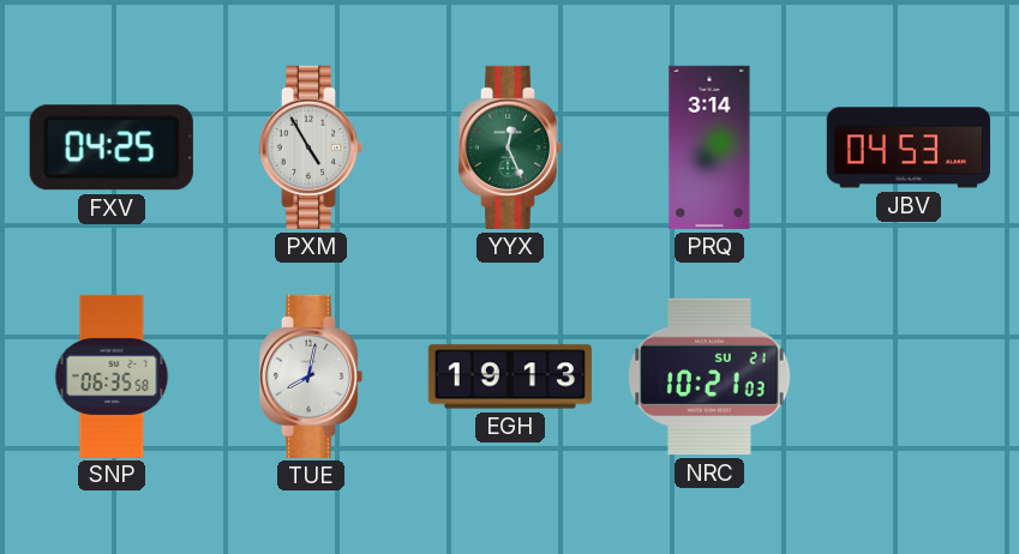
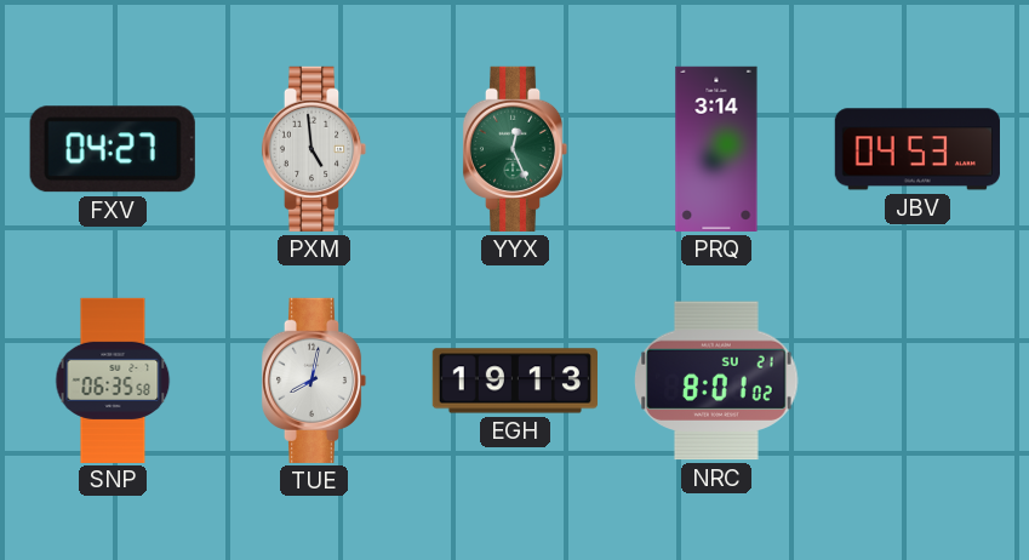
FXV: 04:25 -> 04:27 (113, 149)
PXM: 4:55 -> 4:59 (314, 149)
NRC: 10:21 -> 8:01 (716, 381)
